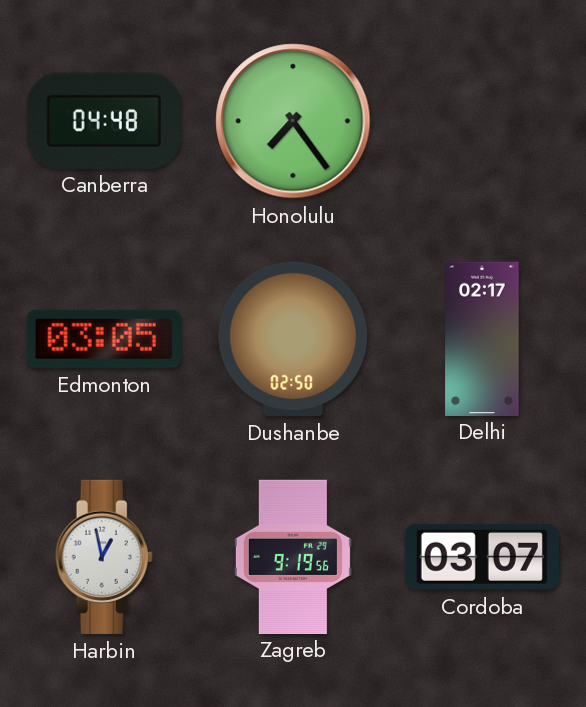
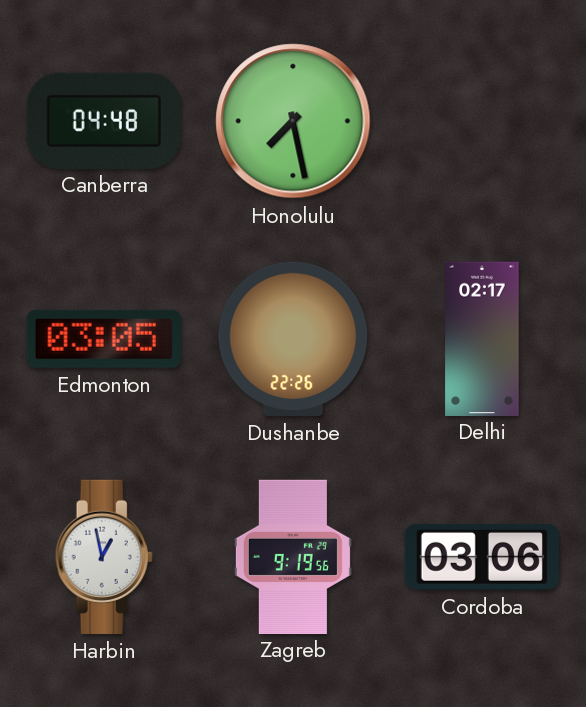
Honolulu: 7:24 -> 7:28 (293, 121)
Dushanbe: 02:50 -> 22:26 (293, 339)
Cordoba: 03:07 -> 03:06 (482, 557)
